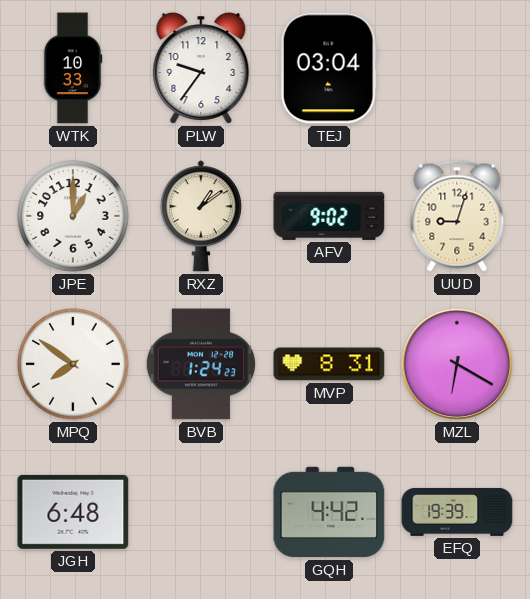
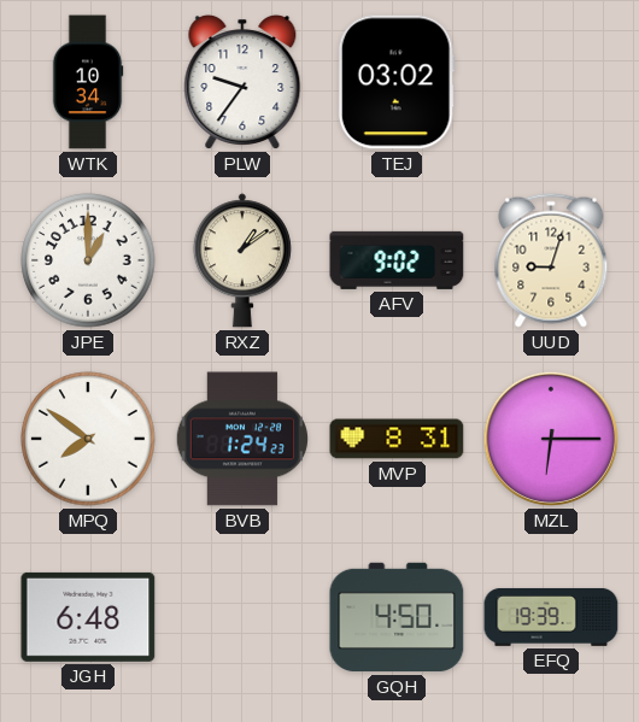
WTK: 10:33 -> 10:34 (88, 82)
TEJ: 03:04 -> 03:02 (397, 82)
MZL: 6:20 -> 6:15 (551, 439)
GQH: 4:42 -> 4:50 (397, 617)
